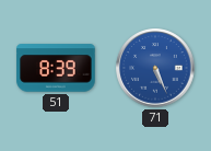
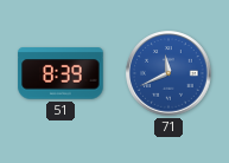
71: 5:26 -> 11:41 (168, 73)
